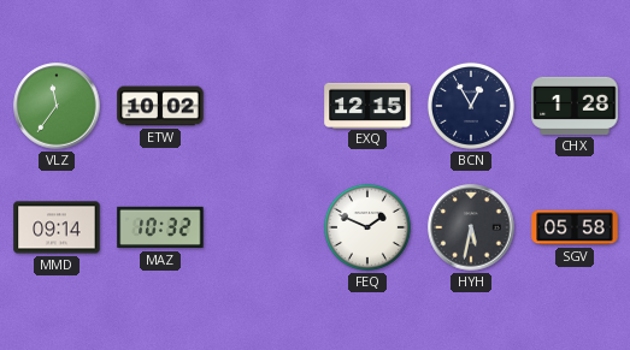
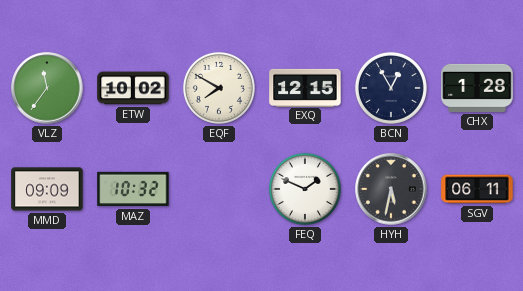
EQF: none -> 7:50 (219, 88)
MMD: 09:14 -> 09:09 (47, 189)
SGV: 05:58 -> 06:11 (477, 189)
